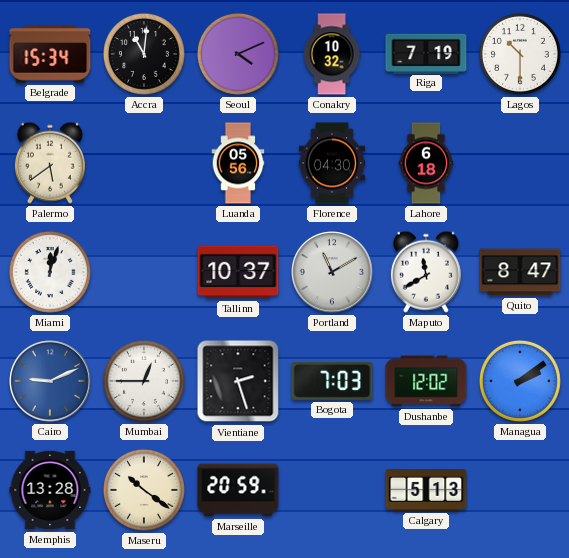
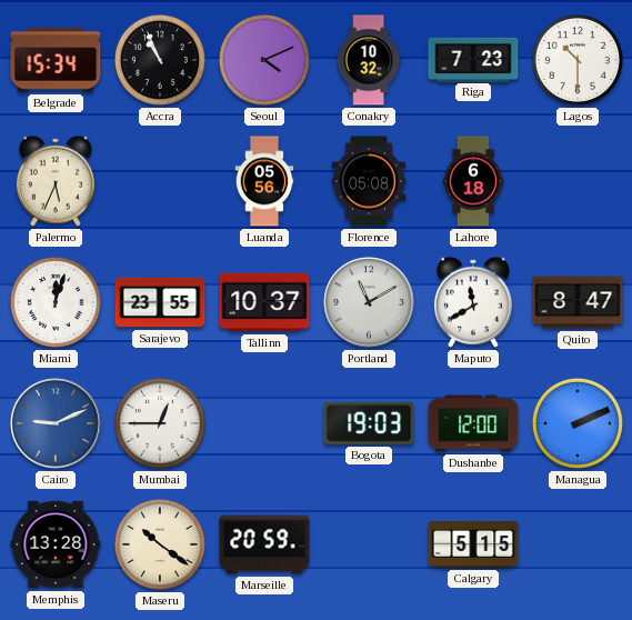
Accra: 11:01 -> 10:56 (160, 60)
Riga: 7:19 -> 7:23 (473, 59)
Palermo: 5:39 -> 5:34 (56, 181)
Florence: 04:30 -> 05:08 (369, 181)
Sarajevo: none -> 23:55 (160, 302)
Vientiane: 2:27 -> none (238, 381)
Bogota: 7:03 -> 19:03 (369, 423)
Dushanbe: 12:02 -> 12:00 (473, 423)
Managua: 2:09 -> 2:11 (578, 423)
Calgary: 5:13 -> 5:15 (473, 546)
